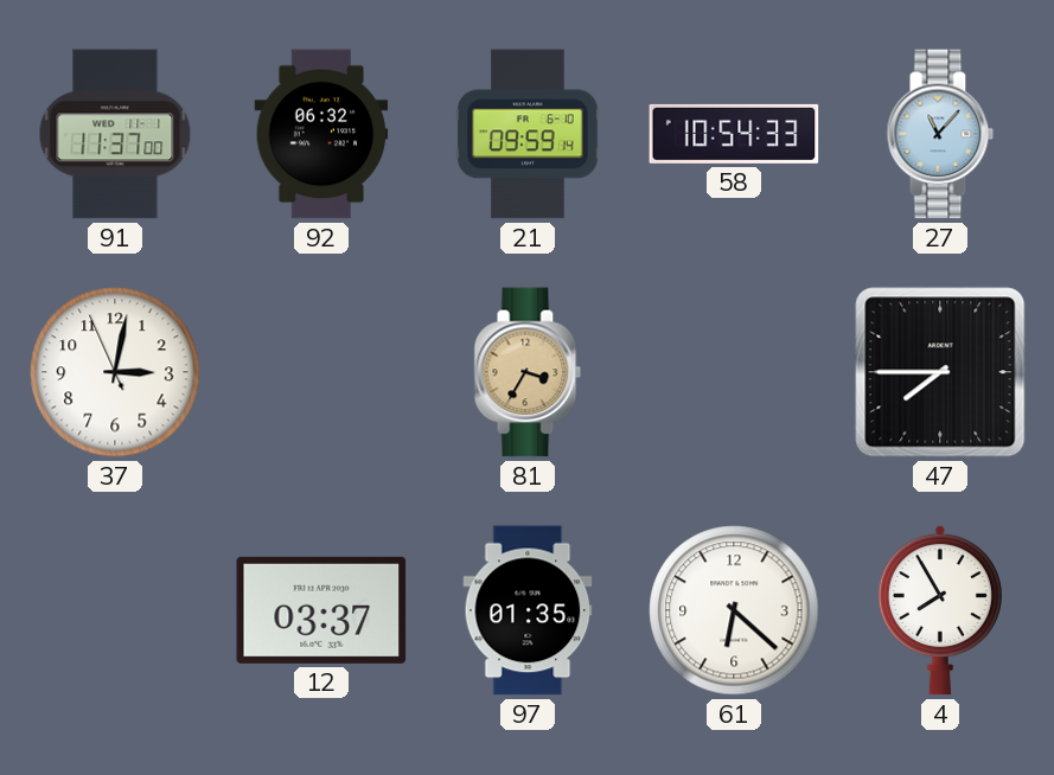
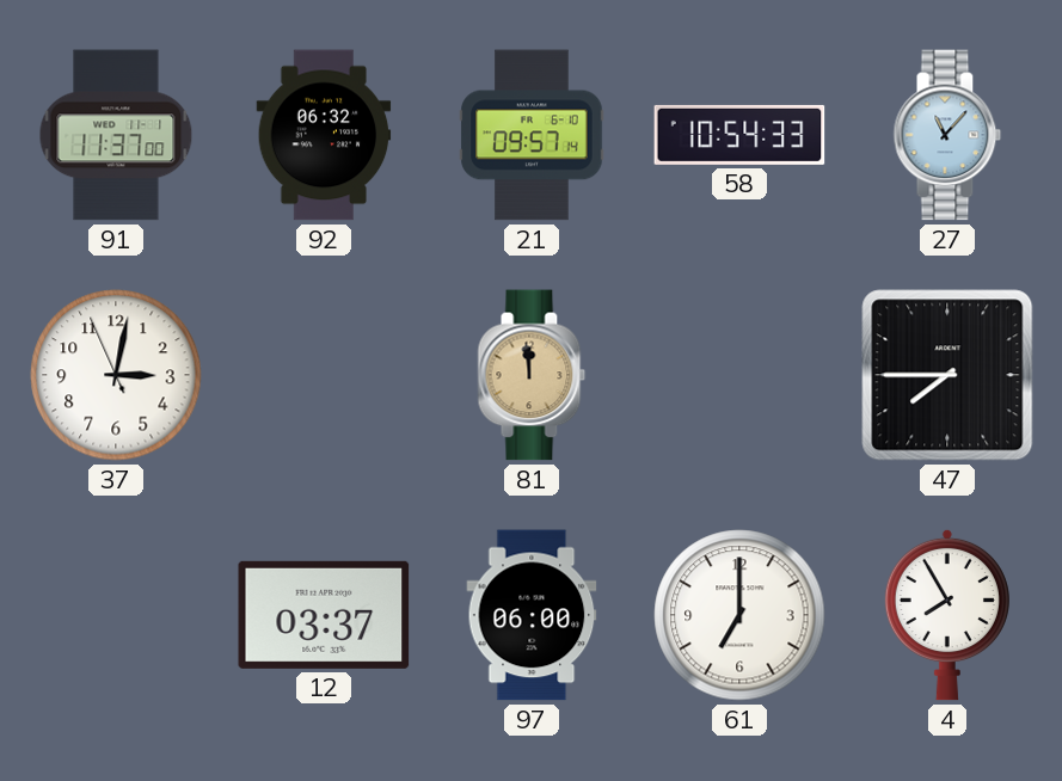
21: 09:59 -> 09:57 (532, 135)
81: 3:35 -> 11:59 (532, 375)
97: 01:35 -> 06:00 (532, 615)
61: 6:22 -> 7:00 (739, 615)
